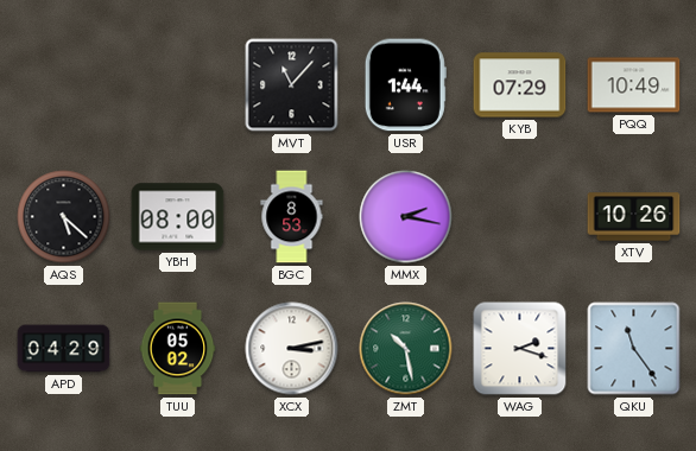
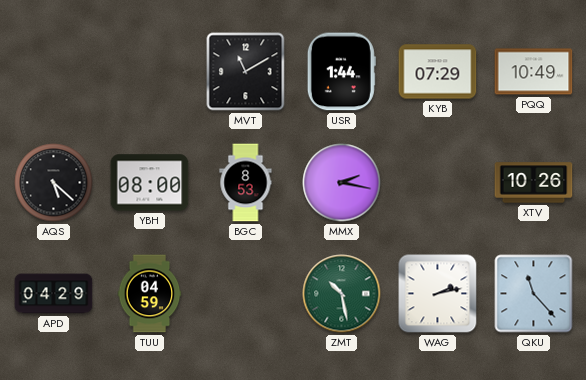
MVT: 11:07 -> 11:10 (246, 72)
TUU: 05:02 -> 04:59 (150, 294)
XCX: 3:13 -> none (292, 349)
WAG: 2:18 -> 2:13 (438, 294)
QKU: 11:24 -> 11:23 (534, 294)
